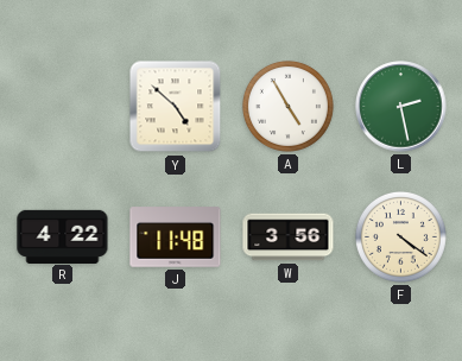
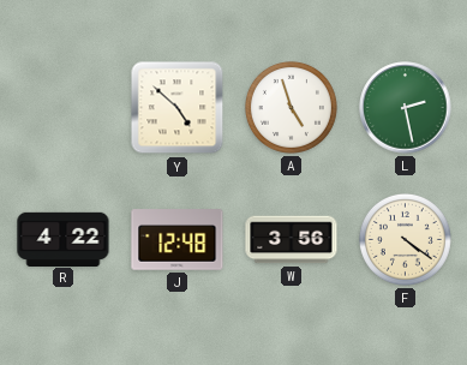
A: 4:55 -> 4:57 (291, 107)
J: 11:48 -> 12:48 (178, 240)
